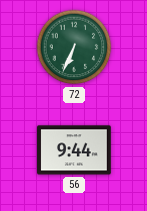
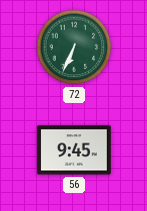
56: 9:44 -> 9:45 (75, 150)
